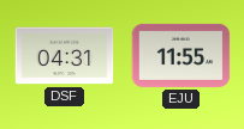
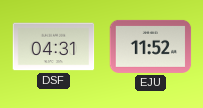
EJU: 11:55 -> 11:52 (151, 46)
